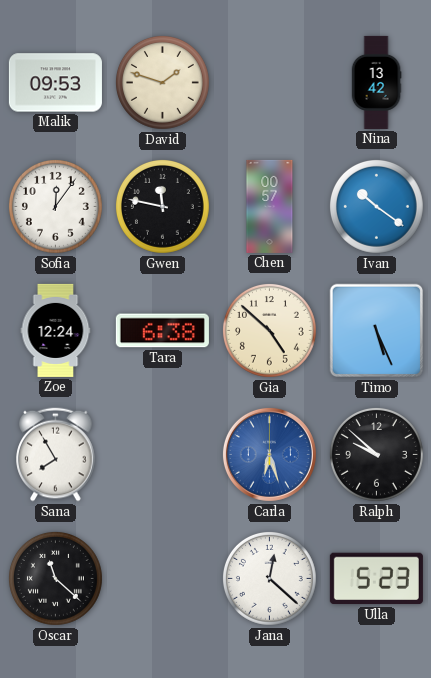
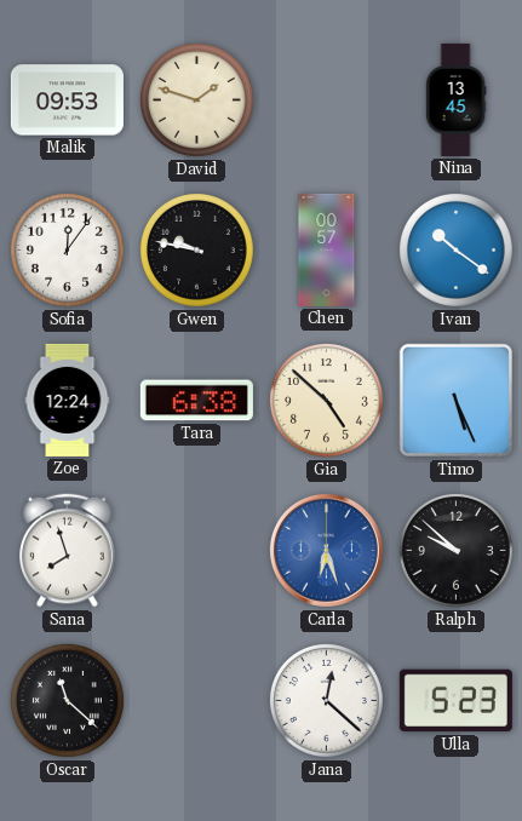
Nina: 13:42 -> 13:45 (455, 99)
Gwen: 11:47 -> 9:47 (196, 249)
Sana: 7:55 -> 7:57 (68, 551)
